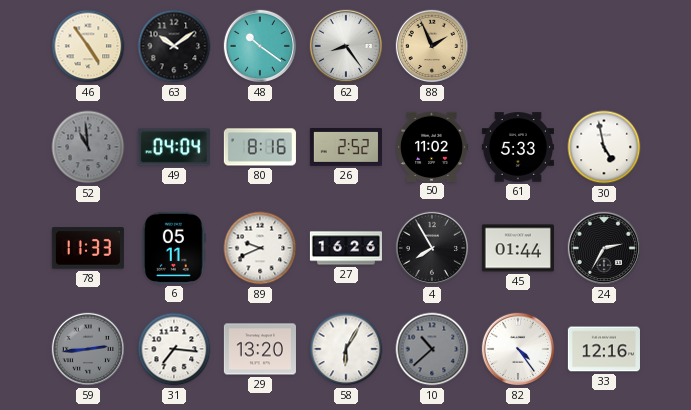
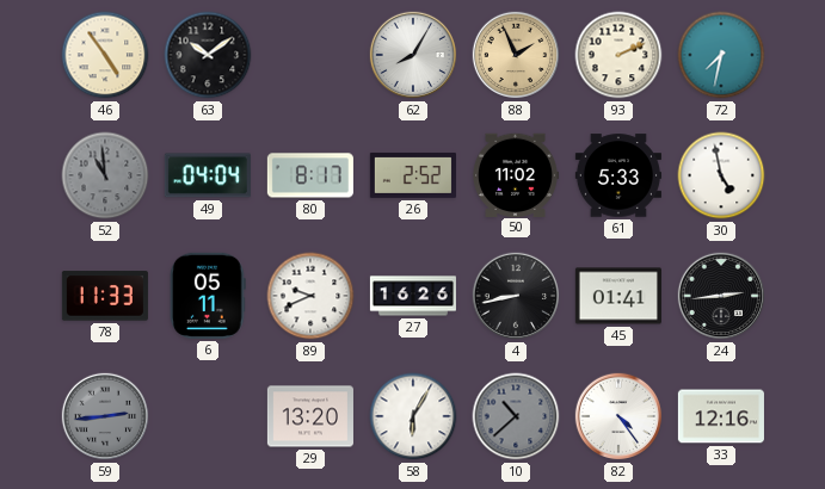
48: 10:21 -> none (260, 46)
62: 8:24 -> 8:05 (413, 55)
93: none -> 2:11 (618, 55)
72: none -> 7:32 (721, 55)
80: 8:16 -> 8:17 (310, 175)
4: 7:55 -> 8:43 (516, 296)
45: 01:44 -> 01:41 (618, 296)
24: 2:35 -> 2:44 (721, 296)
31: 7:16 -> none (174, 349)
